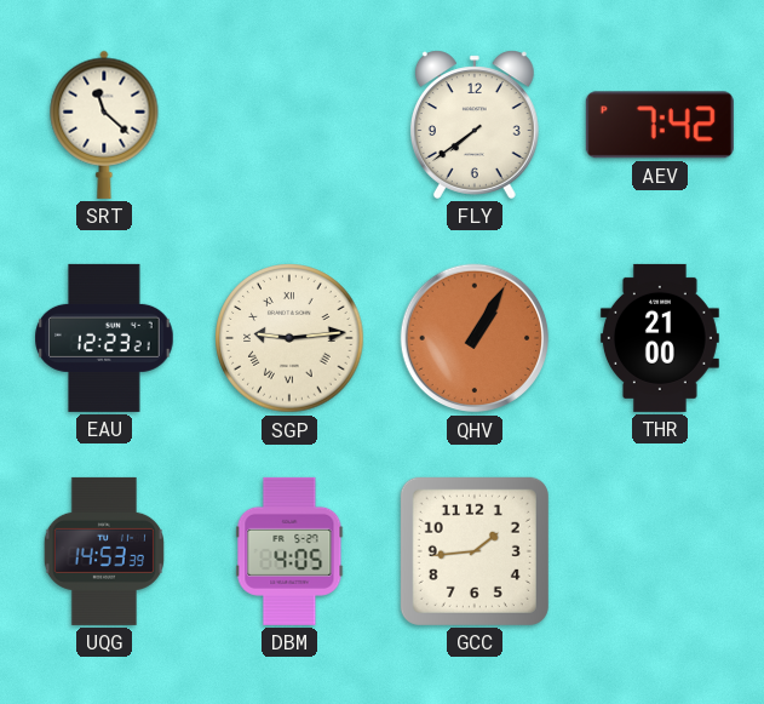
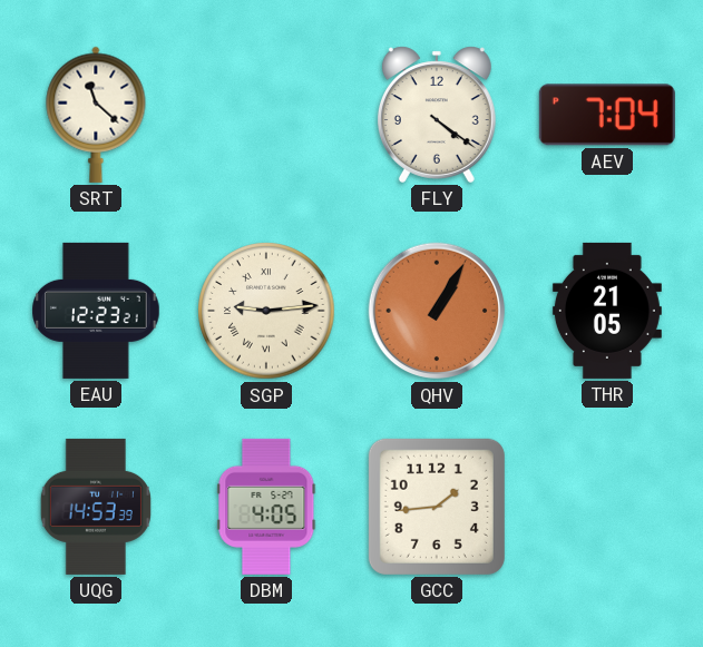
FLY: 7:39 -> 4:21 (437, 115)
AEV: 7:42 -> 7:04 (607, 115)
THR: 21:00 -> 21:05 (607, 311)
